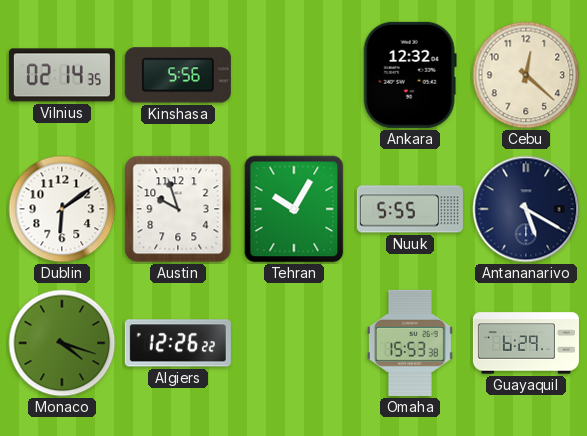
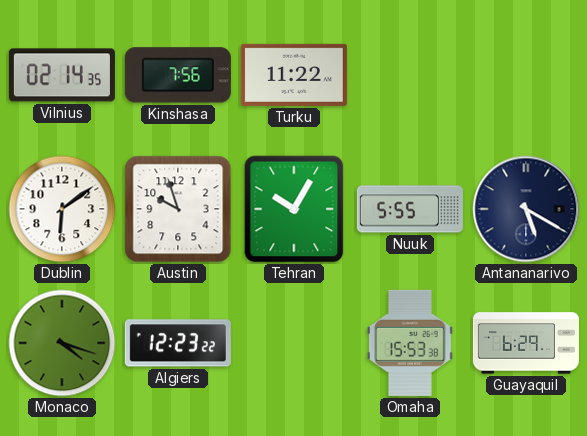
Kinshasa: 5:56 -> 7:56 (178, 75)
Turku: none -> 11:22 (294, 75)
Ankara: 12:32 -> none (410, 75)
Cebu: 12:22 -> none (526, 75)
Algiers: 12:26 -> 12:23 (178, 343)
